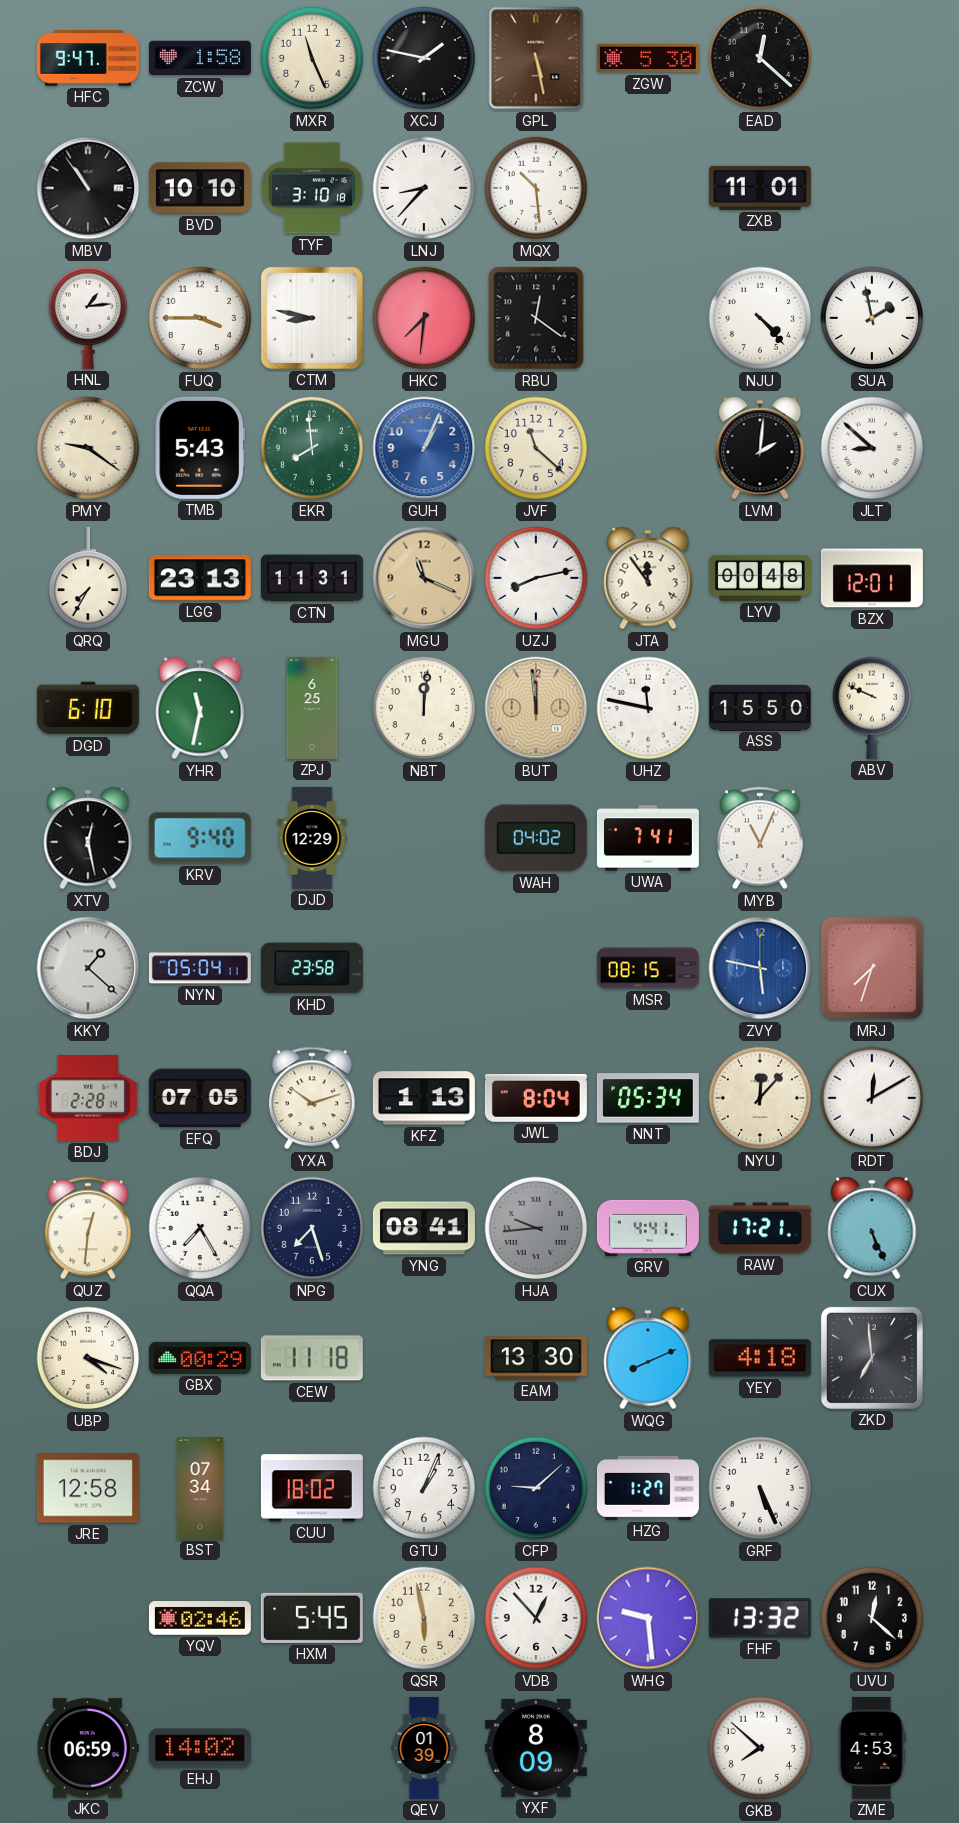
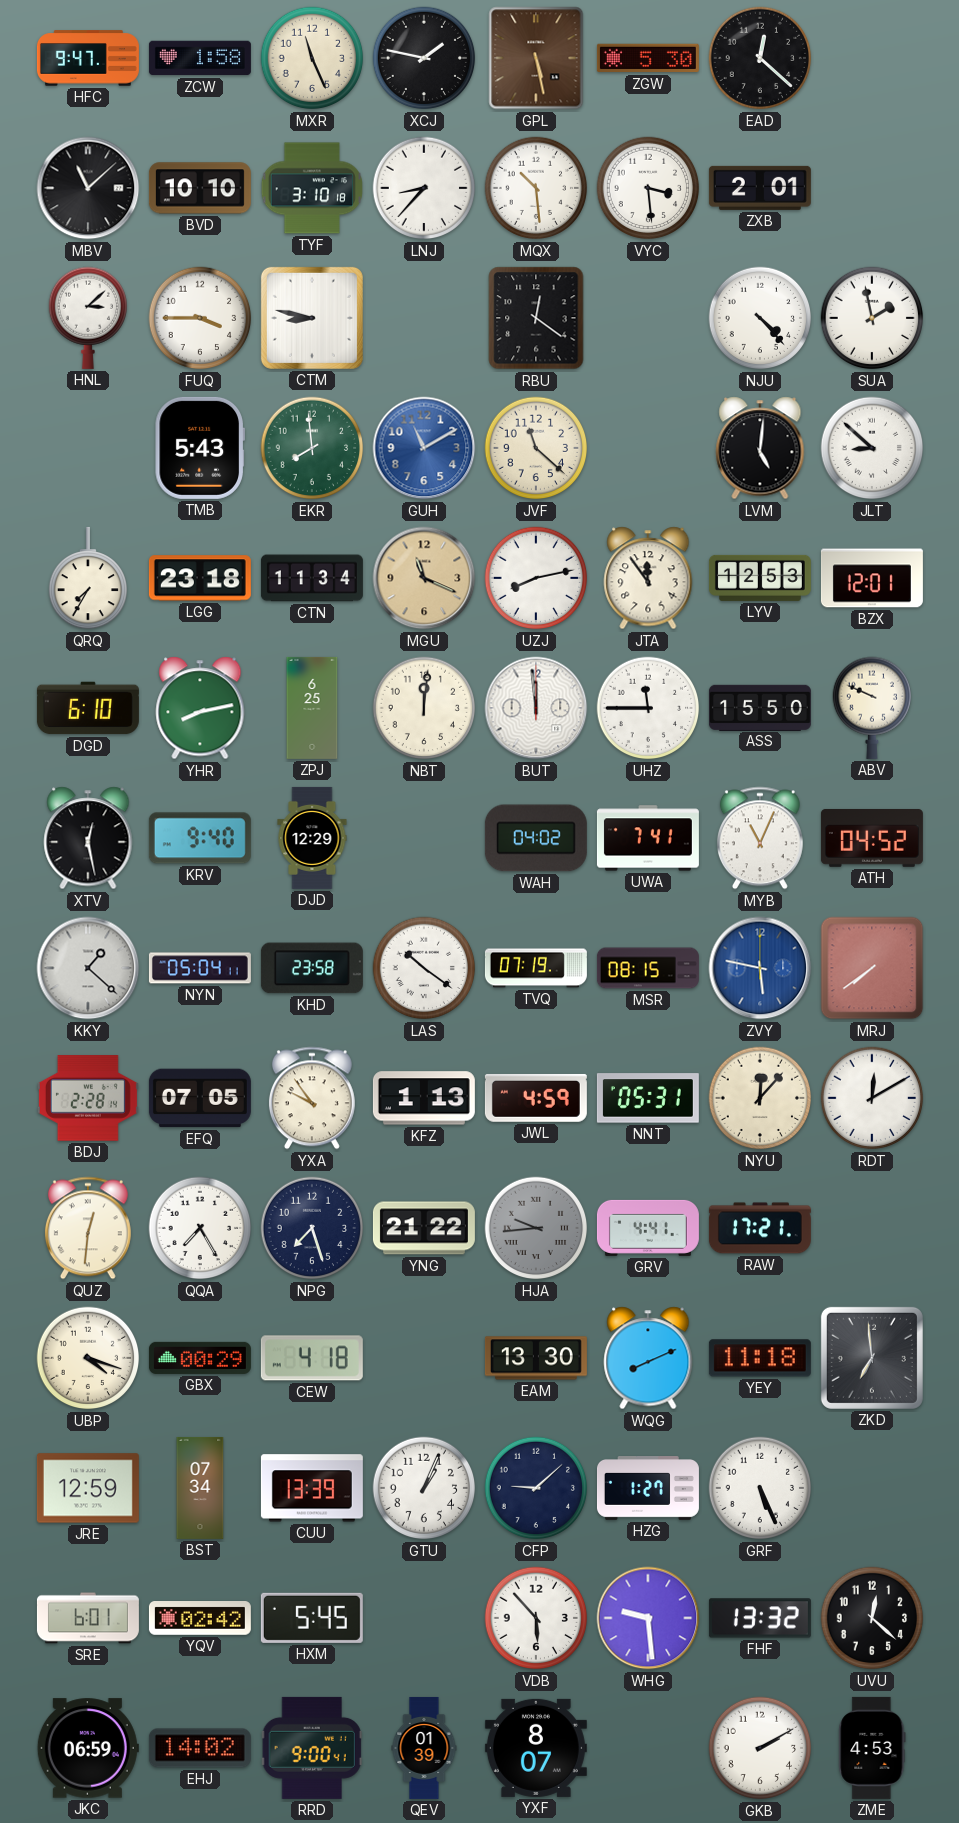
MBV: 10:54 -> 11:08 (88, 188)
VYC: none -> 3:29 (648, 188)
ZXB: 11:01 -> 2:01 (760, 188)
HNL: 1:14 -> 3:08 (87, 318)
HKC: 7:31 -> none (424, 318)
PMY: 9:21 -> none (88, 448)
GUH: 1:04 -> 11:10 (424, 448)
LVM: 2:01 -> 5:01 (760, 448)
LGG: 23:13 -> 23:18 (200, 578)
CTN: 11:31 -> 11:34 (312, 578)
LYV: 00:48 -> 12:53 (760, 578)
YHR: 11:32 -> 8:13 (200, 708)
BUT dial: champagne -> white (536, 708)
UHZ: 11:47 -> 11:45 (648, 708)
ATH: none -> 04:52 (872, 838)
LAS: none -> 10:21 (424, 968)
TVQ: none -> 07:19 (536, 968)
MRJ: 7:33 -> 7:39 (872, 968)
YXA: 10:12 -> 9:54 (312, 1098)
JWL: 8:04 -> 4:59 (536, 1098)
NNT: 05:34 -> 05:31 (648, 1098)
YNG: 08:41 -> 21:22 (424, 1228)
CUX: 5:26 -> none (872, 1228)
CEW: 11:18 -> 4:18 (312, 1358)
YEY: 4:18 -> 11:18 (760, 1358)
JRE: 12:58 -> 12:59 (88, 1488)
CUU: 18:02 -> 13:39 (312, 1488)
SRE: none -> 6:01 (88, 1618)
YQV: 02:46 -> 02:42 (200, 1619)
QSR: 5:58 -> none (424, 1618)
VDB: 12:53 -> 5:53 (536, 1618)
RRD: none -> 9:00 (312, 1748)
YXF: 8:09 -> 8:07 (536, 1748)
GKB: 7:52 -> 2:10 (760, 1748)
